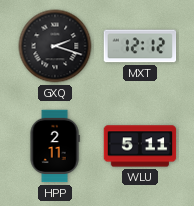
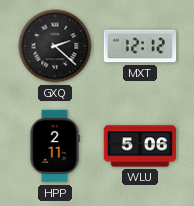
GXQ: 2:18 -> 2:22 (55, 46)
WLU: 5:11 -> 5:06 (140, 146)
